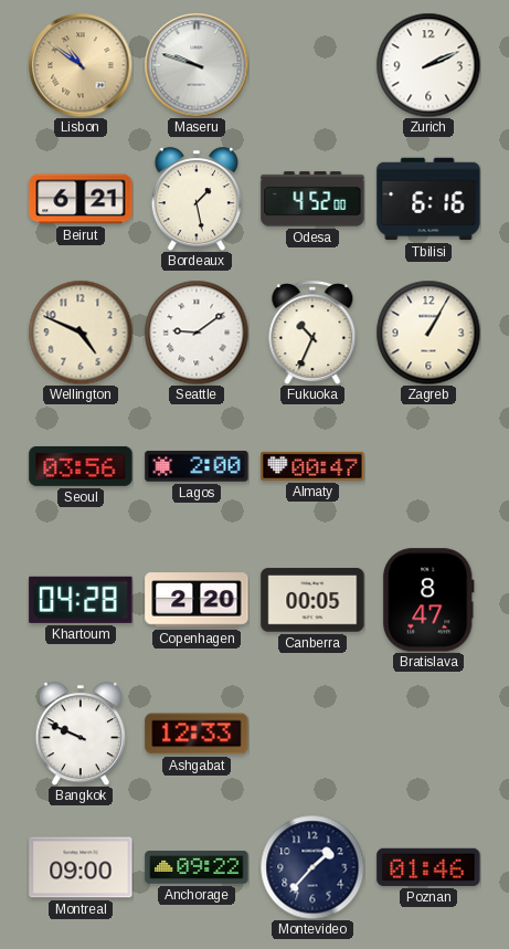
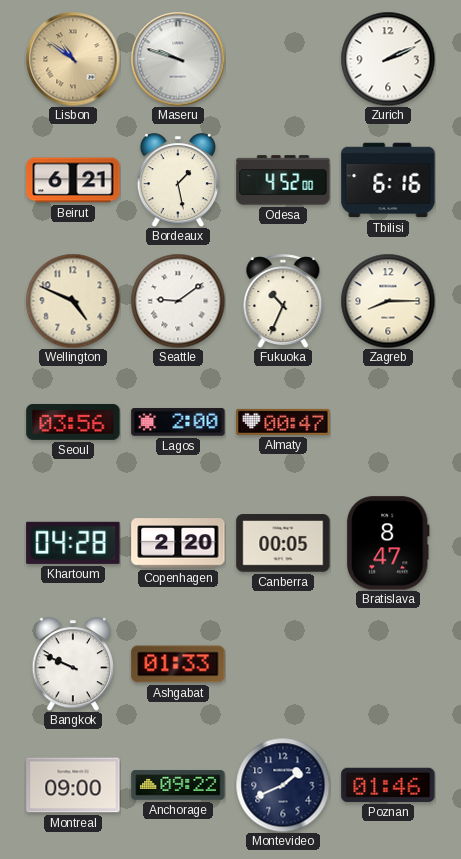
Zagreb: 1:05 -> 8:15 (388, 301)
Ashgabat: 12:33 -> 01:33 (178, 664)
Montevideo: 1:37 -> 1:41 (283, 785)
